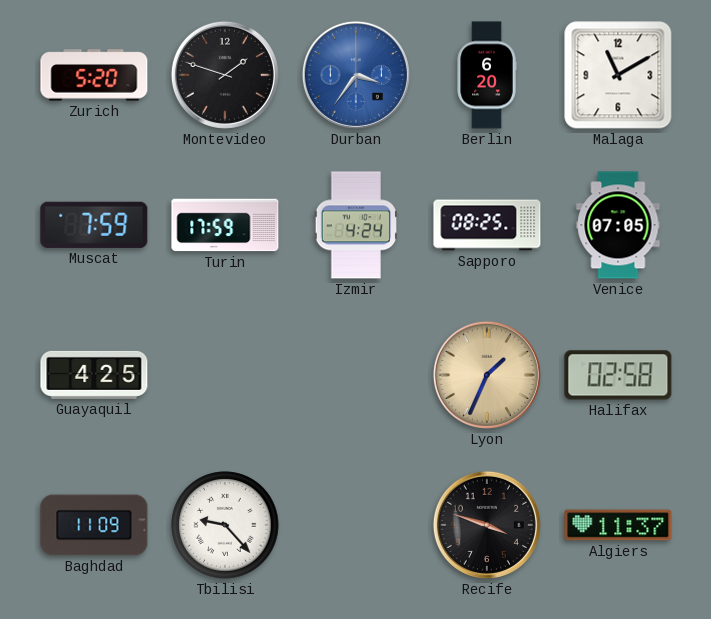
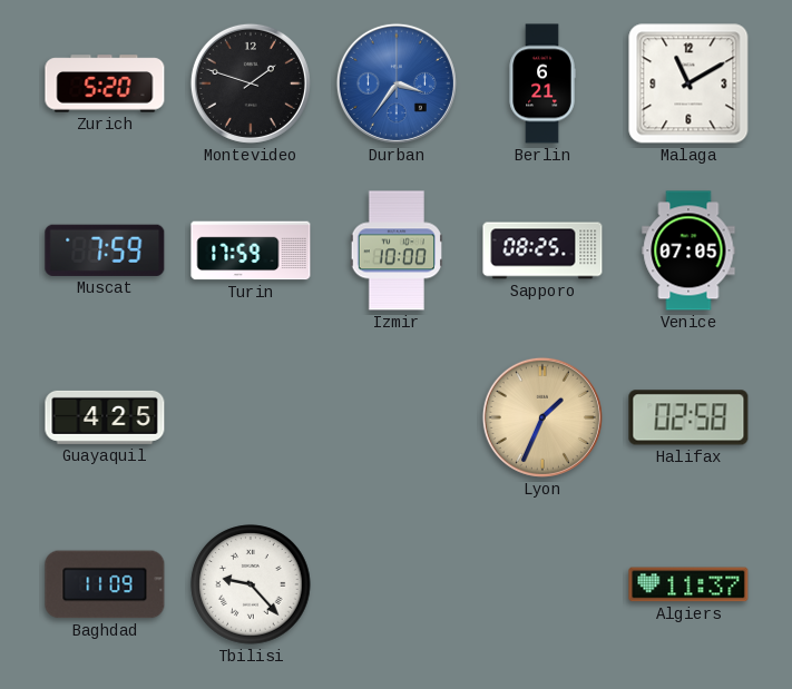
Berlin: 6:20 -> 6:21 (542, 83)
Izmir: 4:24 -> 10:00 (395, 250)
Recife: 3:48 -> none (487, 525)
